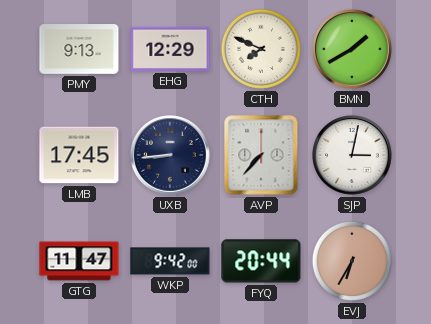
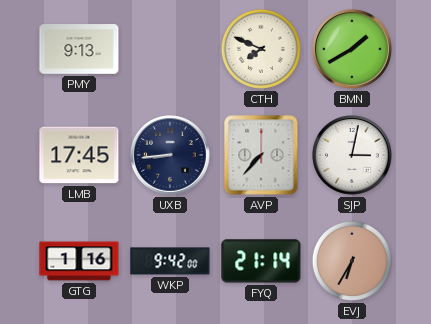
EHG: 12:29 -> none (170, 49)
GTG: 11:47 -> 1:16 (79, 261)
FYQ: 20:44 -> 21:14 (261, 261)
